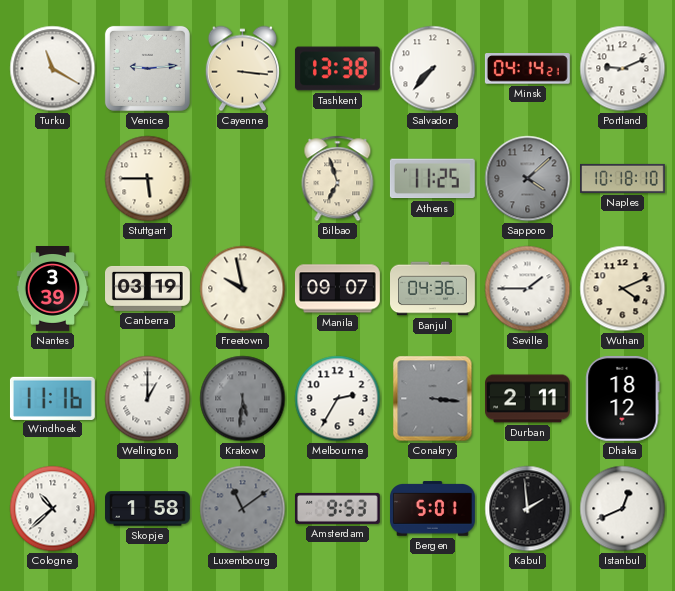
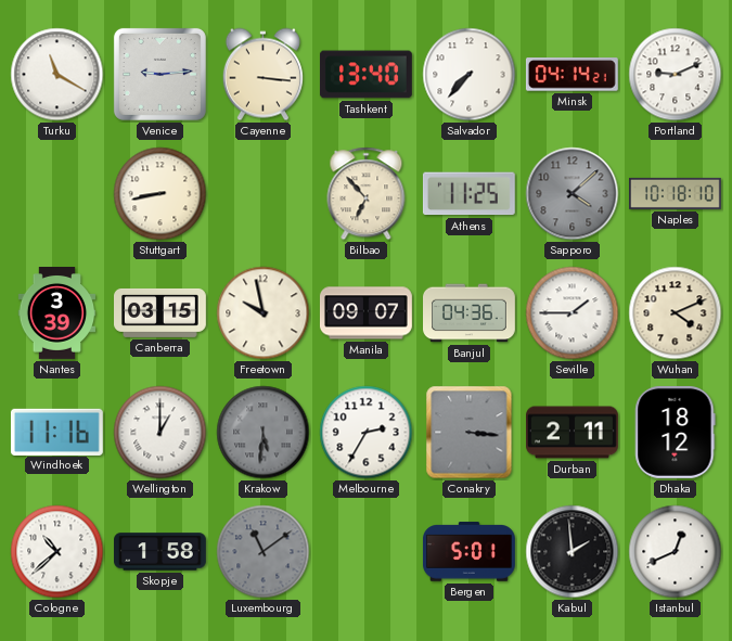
Tashkent: 13:38 -> 13:40 (365, 75)
Stuttgart: 5:45 -> 8:43 (160, 194)
Bilbao: 6:57 -> 6:53 (367, 194)
Canberra: 03:19 -> 03:15 (160, 312)
Amsterdam: 9:53 -> none (337, 508)
